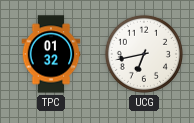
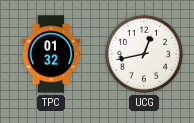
UCG: 6:43 -> 12:43 (144, 54)
